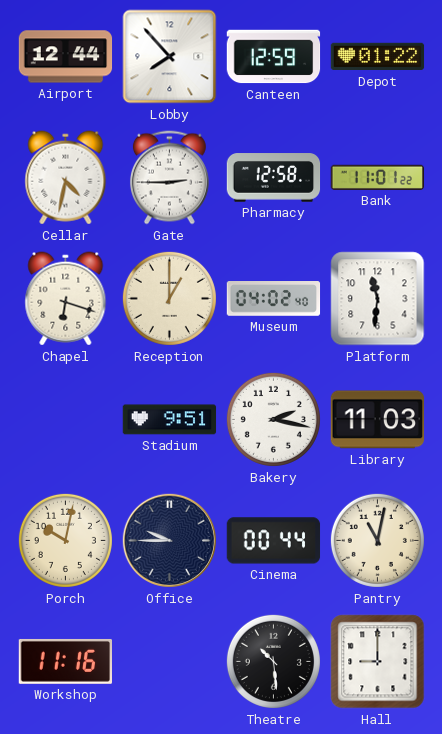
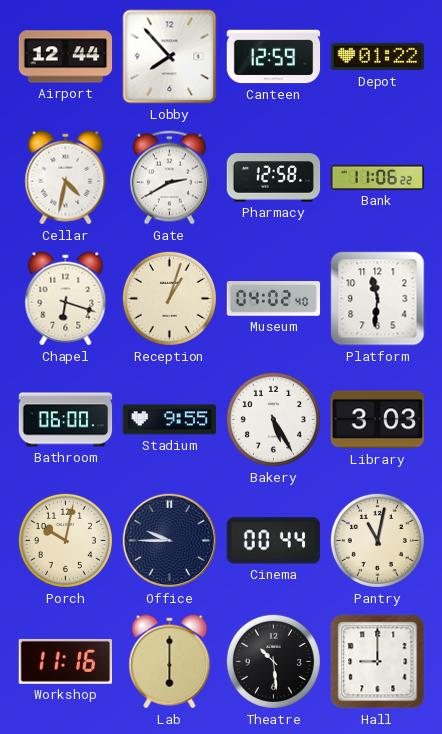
Gate: 2:45 -> 2:40 (169, 178)
Bank: 11:01 -> 11:06 (377, 177)
Reception: 1:00 -> 1:03 (169, 298)
Bathroom: none -> 06:00 (66, 420)
Stadium: 9:51 -> 9:55 (170, 420)
Bakery: 2:17 -> 5:25 (273, 419)
Library: 11:03 -> 3:03 (378, 420)
Lab: none -> 6:00 (170, 662)
